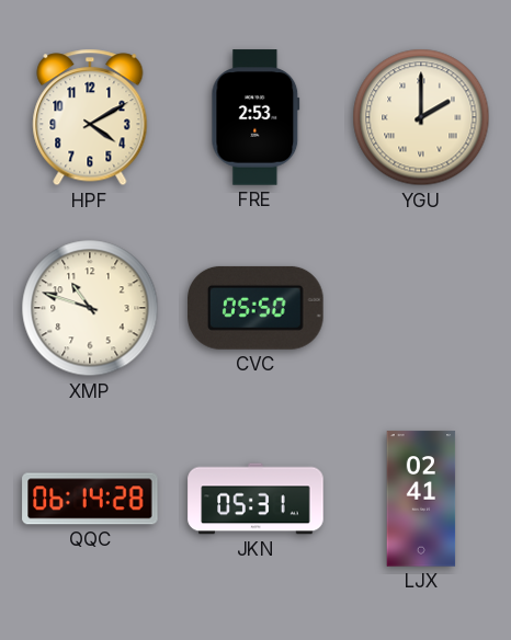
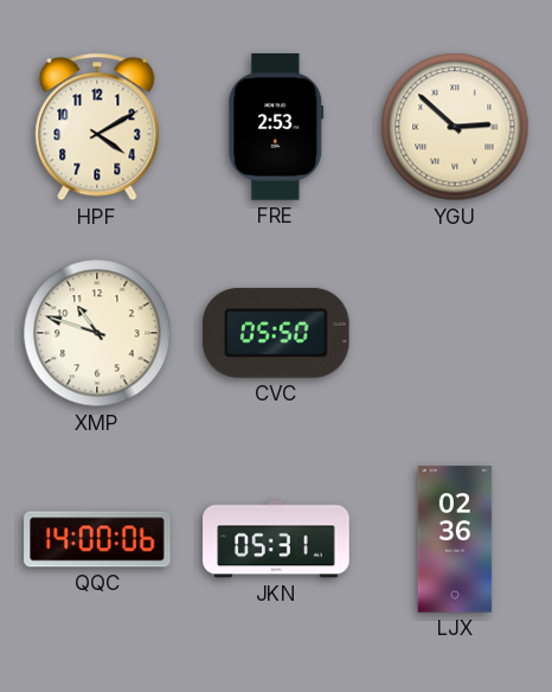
YGU: 2:00 -> 2:52 (455, 127)
QQC: 06:14 -> 14:00 (97, 539)
LJX: 02:41 -> 02:36 (455, 539)
